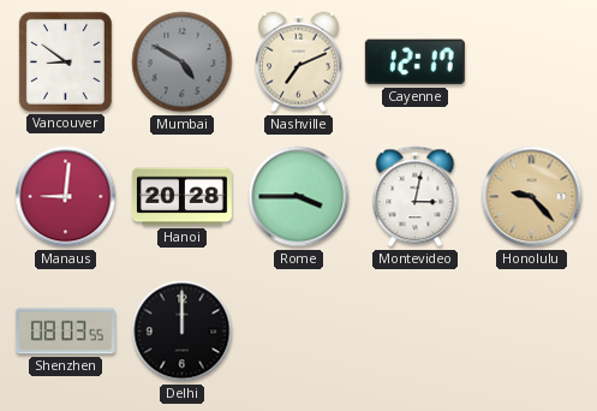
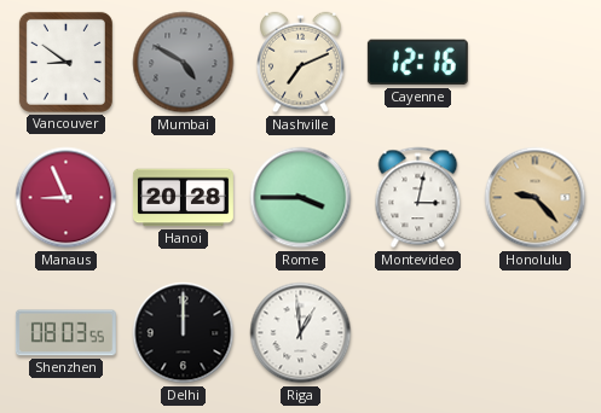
Cayenne: 12:17 -> 12:16 (417, 63)
Manaus: 9:01 -> 8:56 (67, 198)
Riga: none -> 12:59 (301, 333)
